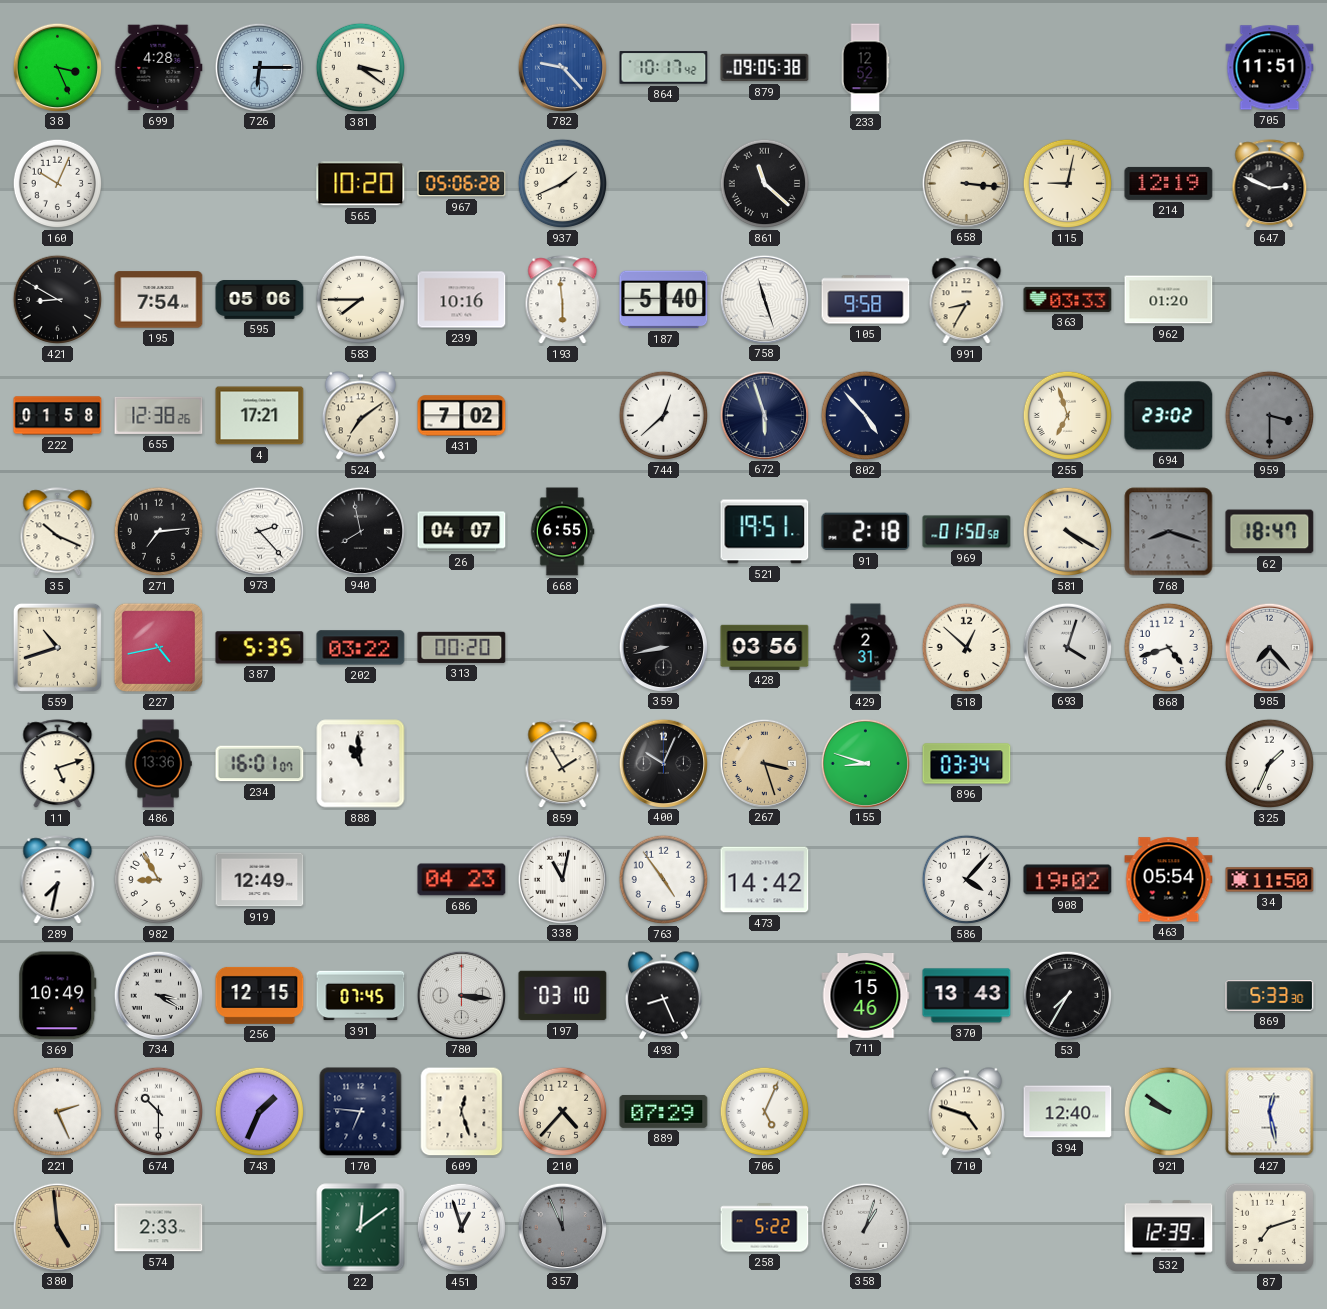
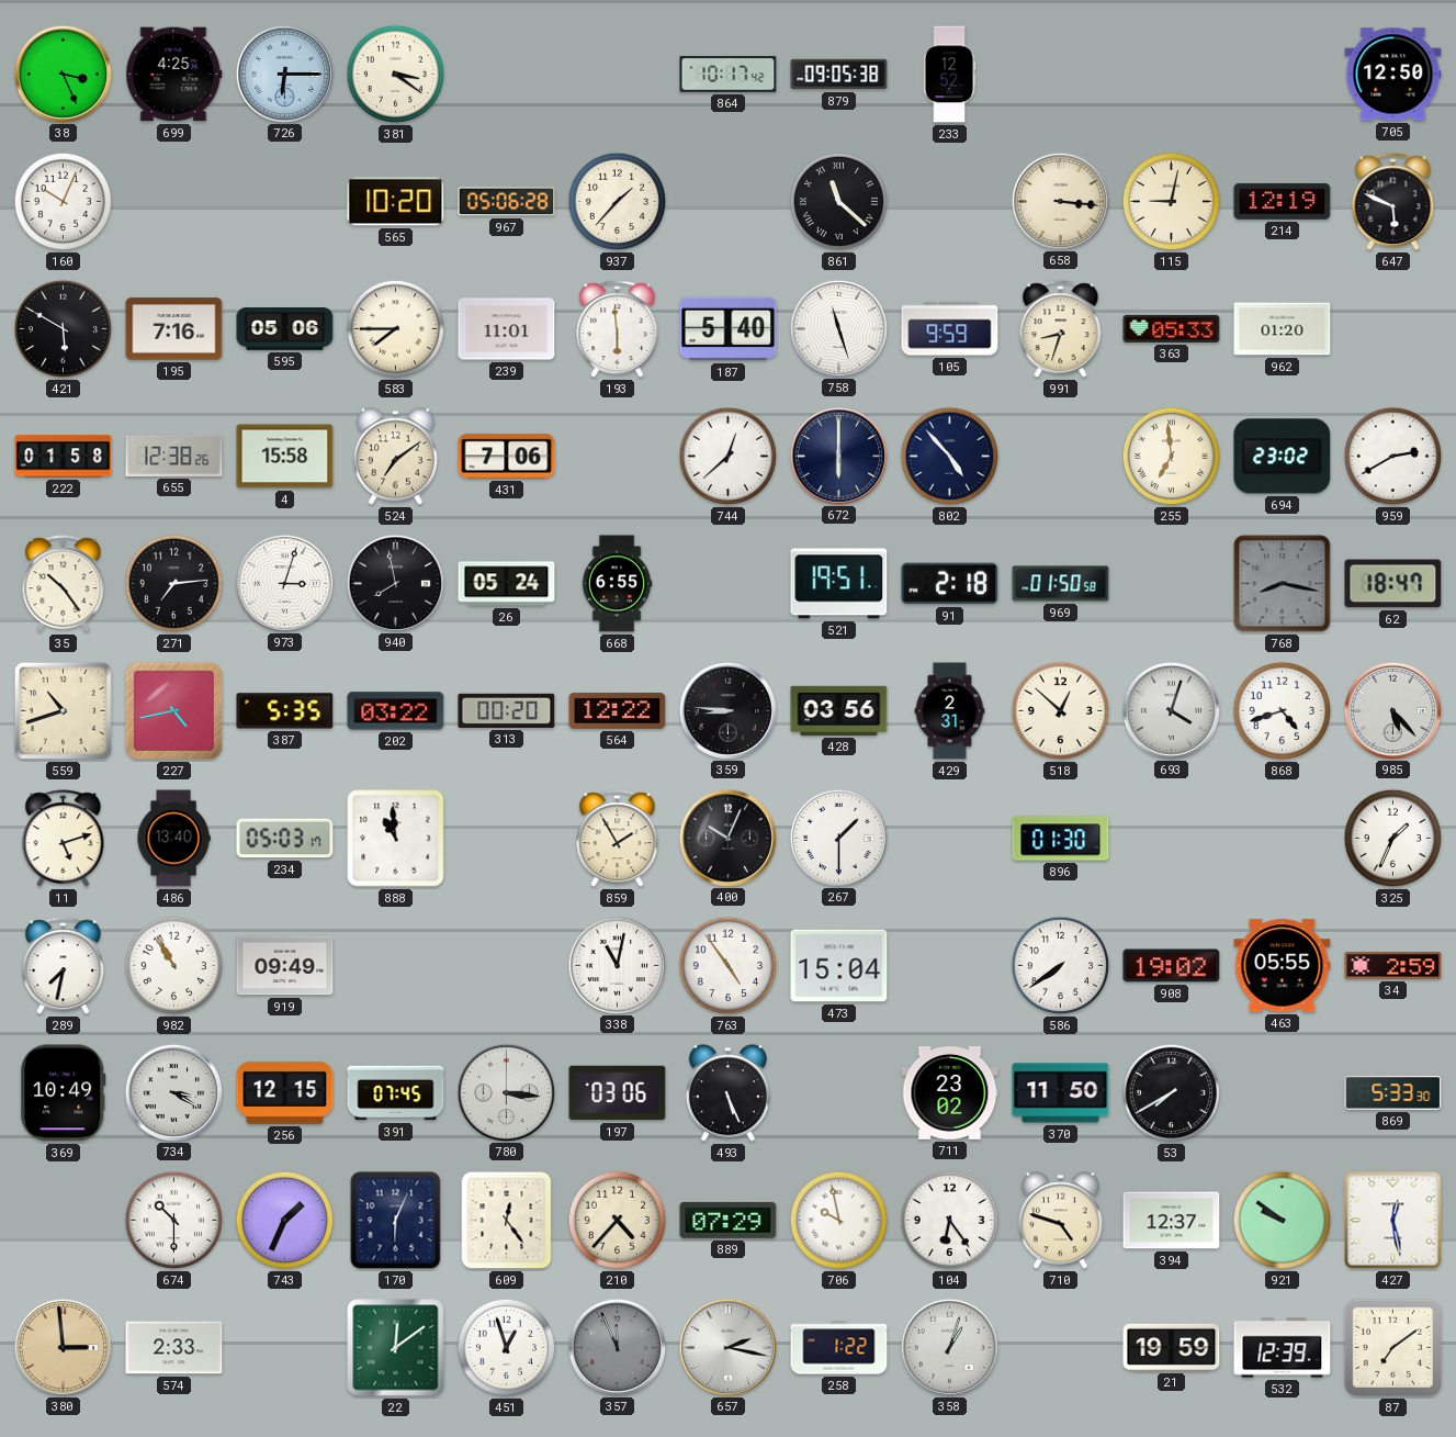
699: 4:28 -> 4:25 (174, 75)
782: 9:23 -> none (562, 67)
705: 11:51 -> 12:50 (1393, 75)
937: 1:41 -> 1:37 (618, 202)
647: 2:49 -> 5:49 (1393, 202)
421: 8:50 -> 5:50 (64, 329)
195: 7:54 -> 7:16 (174, 329)
239: 10:16 -> 11:01 (507, 329)
105: 9:58 -> 9:59 (950, 329)
991: 8:35 -> 8:33 (1061, 329)
363: 03:33 -> 05:33 (1172, 328)
4: 17:21 -> 15:58 (285, 457)
431: 7:02 -> 7:06 (507, 457)
672: 5:57 -> 6:00 (838, 456)
255: 6:57 -> 6:59 (1172, 457)
959: 3:30 -> 2:40 (1393, 457)
959 dial: grey -> white (1393, 457)
35: 10:19 -> 10:24 (64, 584)
973: 2:23 -> 3:03 (284, 583)
26: 04:07 -> 05:24 (507, 584)
581: 4:20 -> none (1068, 532)
768: 8:18 -> 8:17 (1283, 584)
564: none -> 12:22 (618, 710)
359: 8:43 -> 8:46 (727, 710)
985: 7:23 -> 5:23 (1392, 710)
486: 13:36 -> 13:40 (173, 839)
234: 16:01 -> 05:03 (285, 839)
267: 3:27 -> 1:30 (838, 838)
267 dial: champagne -> white (838, 838)
155: 8:48 -> none (865, 763)
896: 03:34 -> 01:30 (1061, 839)
982: 8:55 -> 10:55 (174, 966)
919: 12:49 -> 09:49 (285, 966)
686: 04:23 -> none (462, 880)
473: 14:42 -> 15:04 (839, 966)
586: 4:07 -> 7:39 (1061, 966)
463: 05:54 -> 05:55 (1283, 966)
34: 11:50 -> 2:59 (1393, 966)
197: 03:10 -> 03:06 (618, 1093)
493: 8:26 -> 5:26 (727, 1093)
711: 15:46 -> 23:02 (950, 1093)
370: 13:43 -> 11:50 (1061, 1093)
53: 7:35 -> 7:40 (1172, 1093)
221: 2:26 -> none (58, 1112)
170: 6:46 -> 6:04 (396, 1221)
609: 12:27 -> 12:24 (507, 1221)
706: 5:04 -> 9:58 (839, 1221)
104: none -> 6:24 (950, 1221)
394: 12:40 -> 12:37 (1172, 1221)
380: 4:59 -> 2:59 (63, 1347)
657: none -> 2:17 (727, 1347)
258: 5:22 -> 1:22 (839, 1348)
21: none -> 19:59 (1172, 1347)
87: 7:12 -> 7:09 (1392, 1347)
